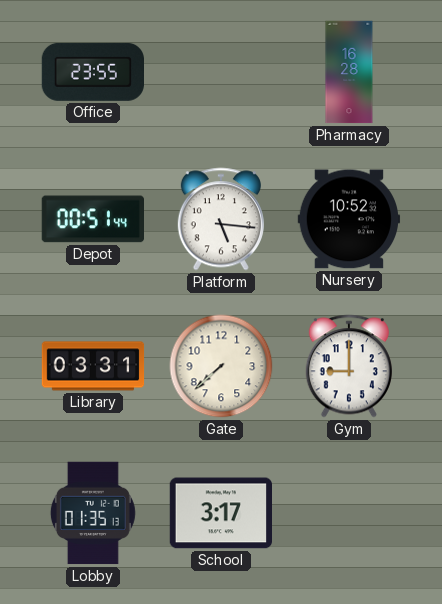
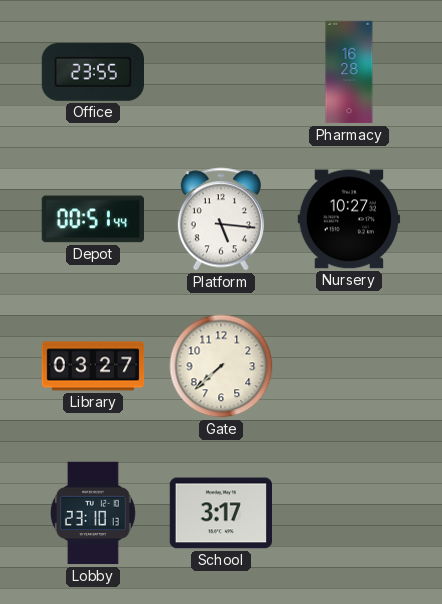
Nursery: 10:52 -> 10:27 (349, 219)
Library: 03:31 -> 03:27 (93, 366)
Gym: 9:00 -> none (349, 366)
Lobby: 01:35 -> 23:10 (93, 513)
